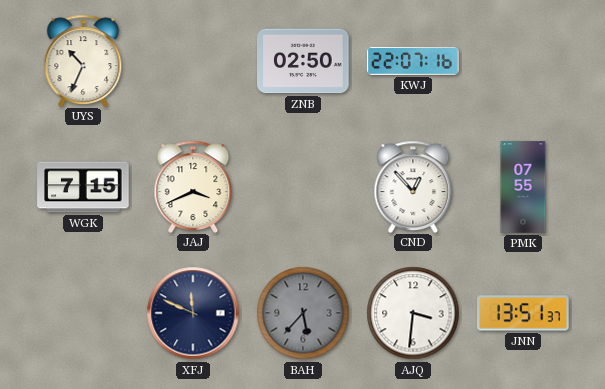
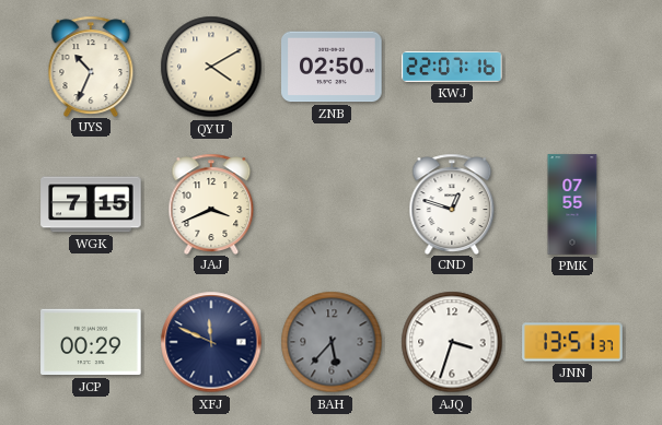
QYU: none -> 4:10 (211, 67)
CND: 12:53 -> 12:48 (452, 203)
JCP: none -> 00:29 (91, 342)
AJQ: 3:31 -> 3:33 (452, 342)
